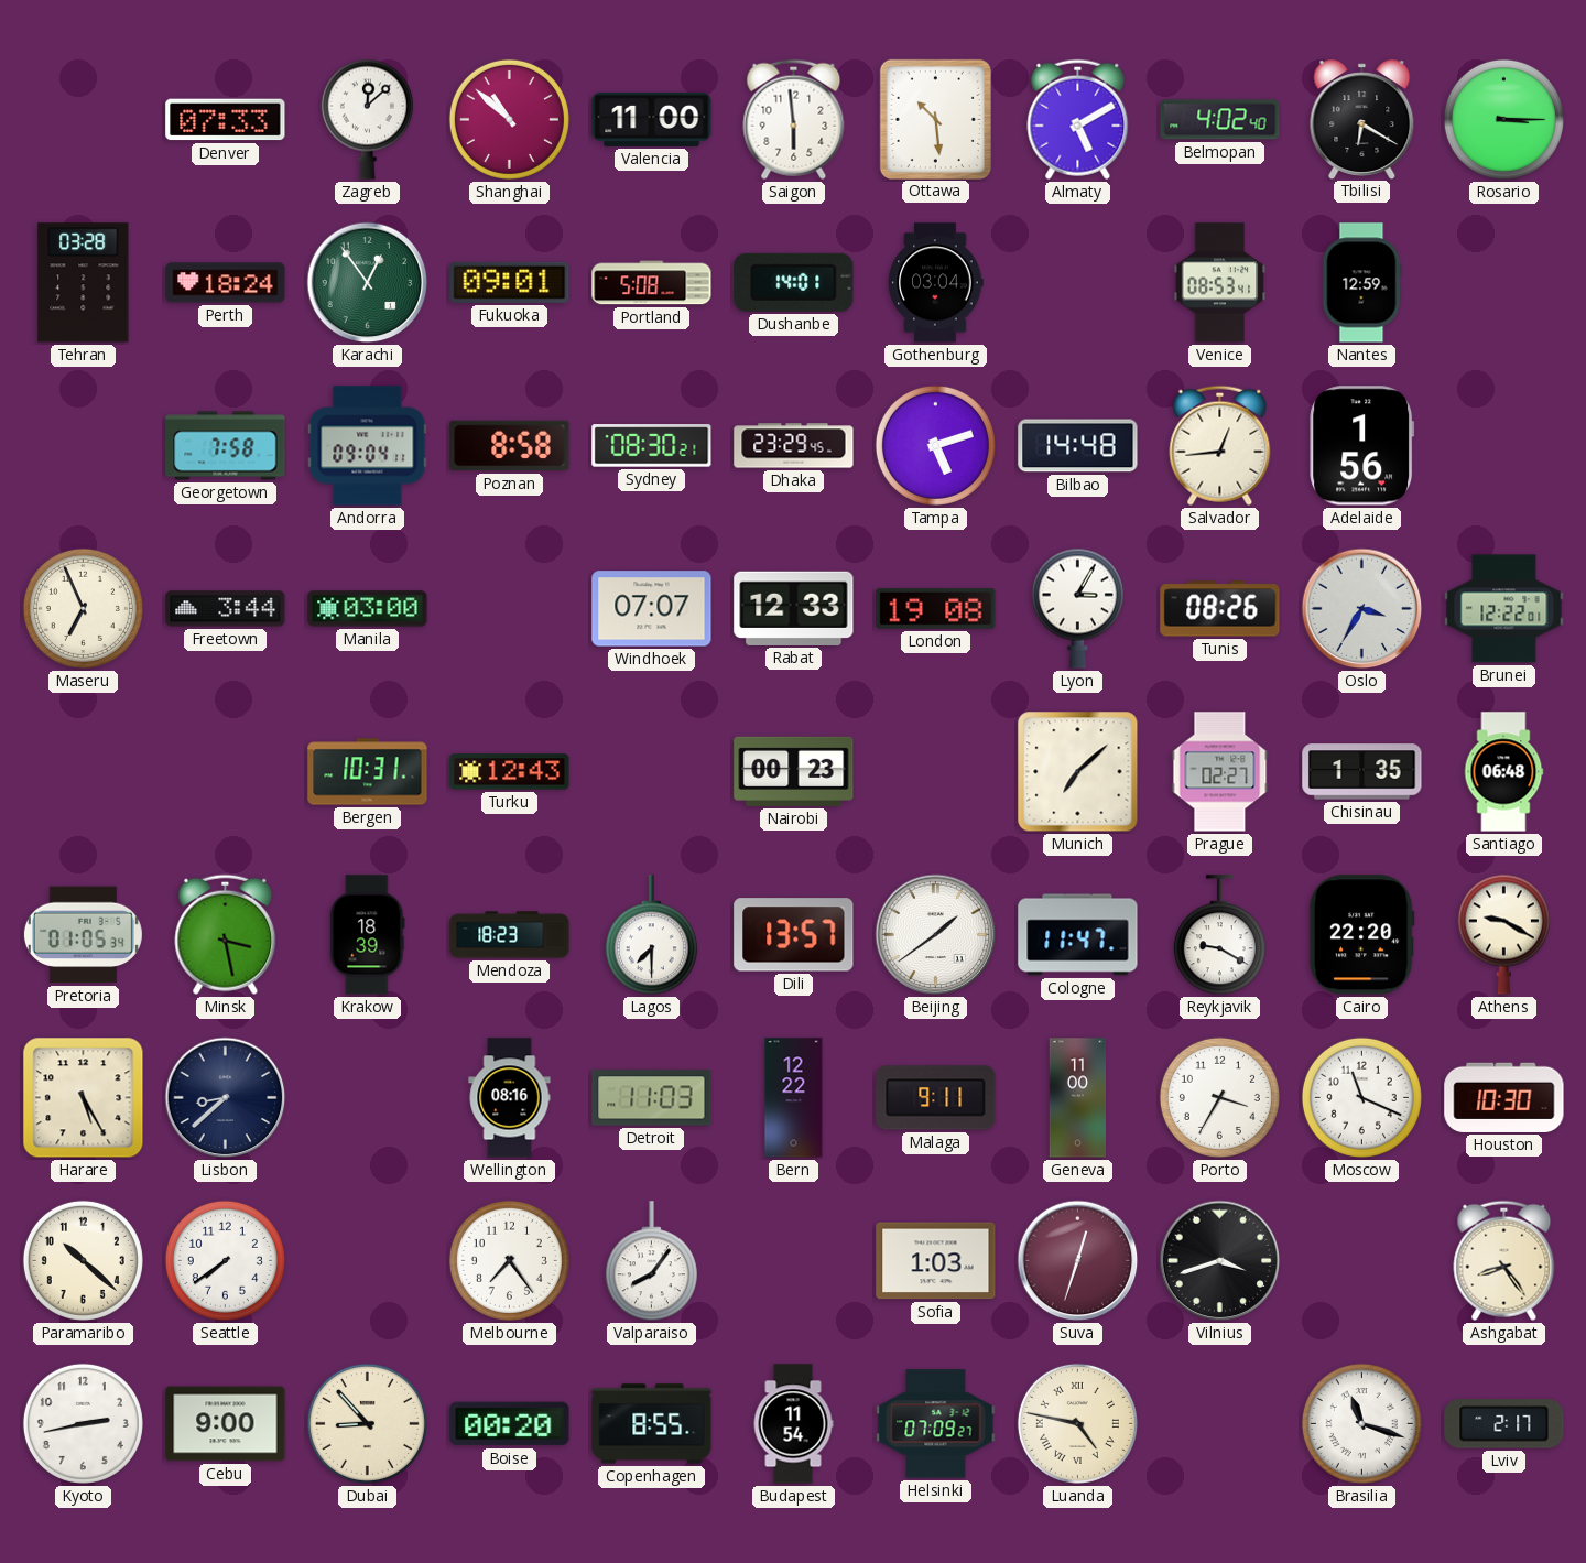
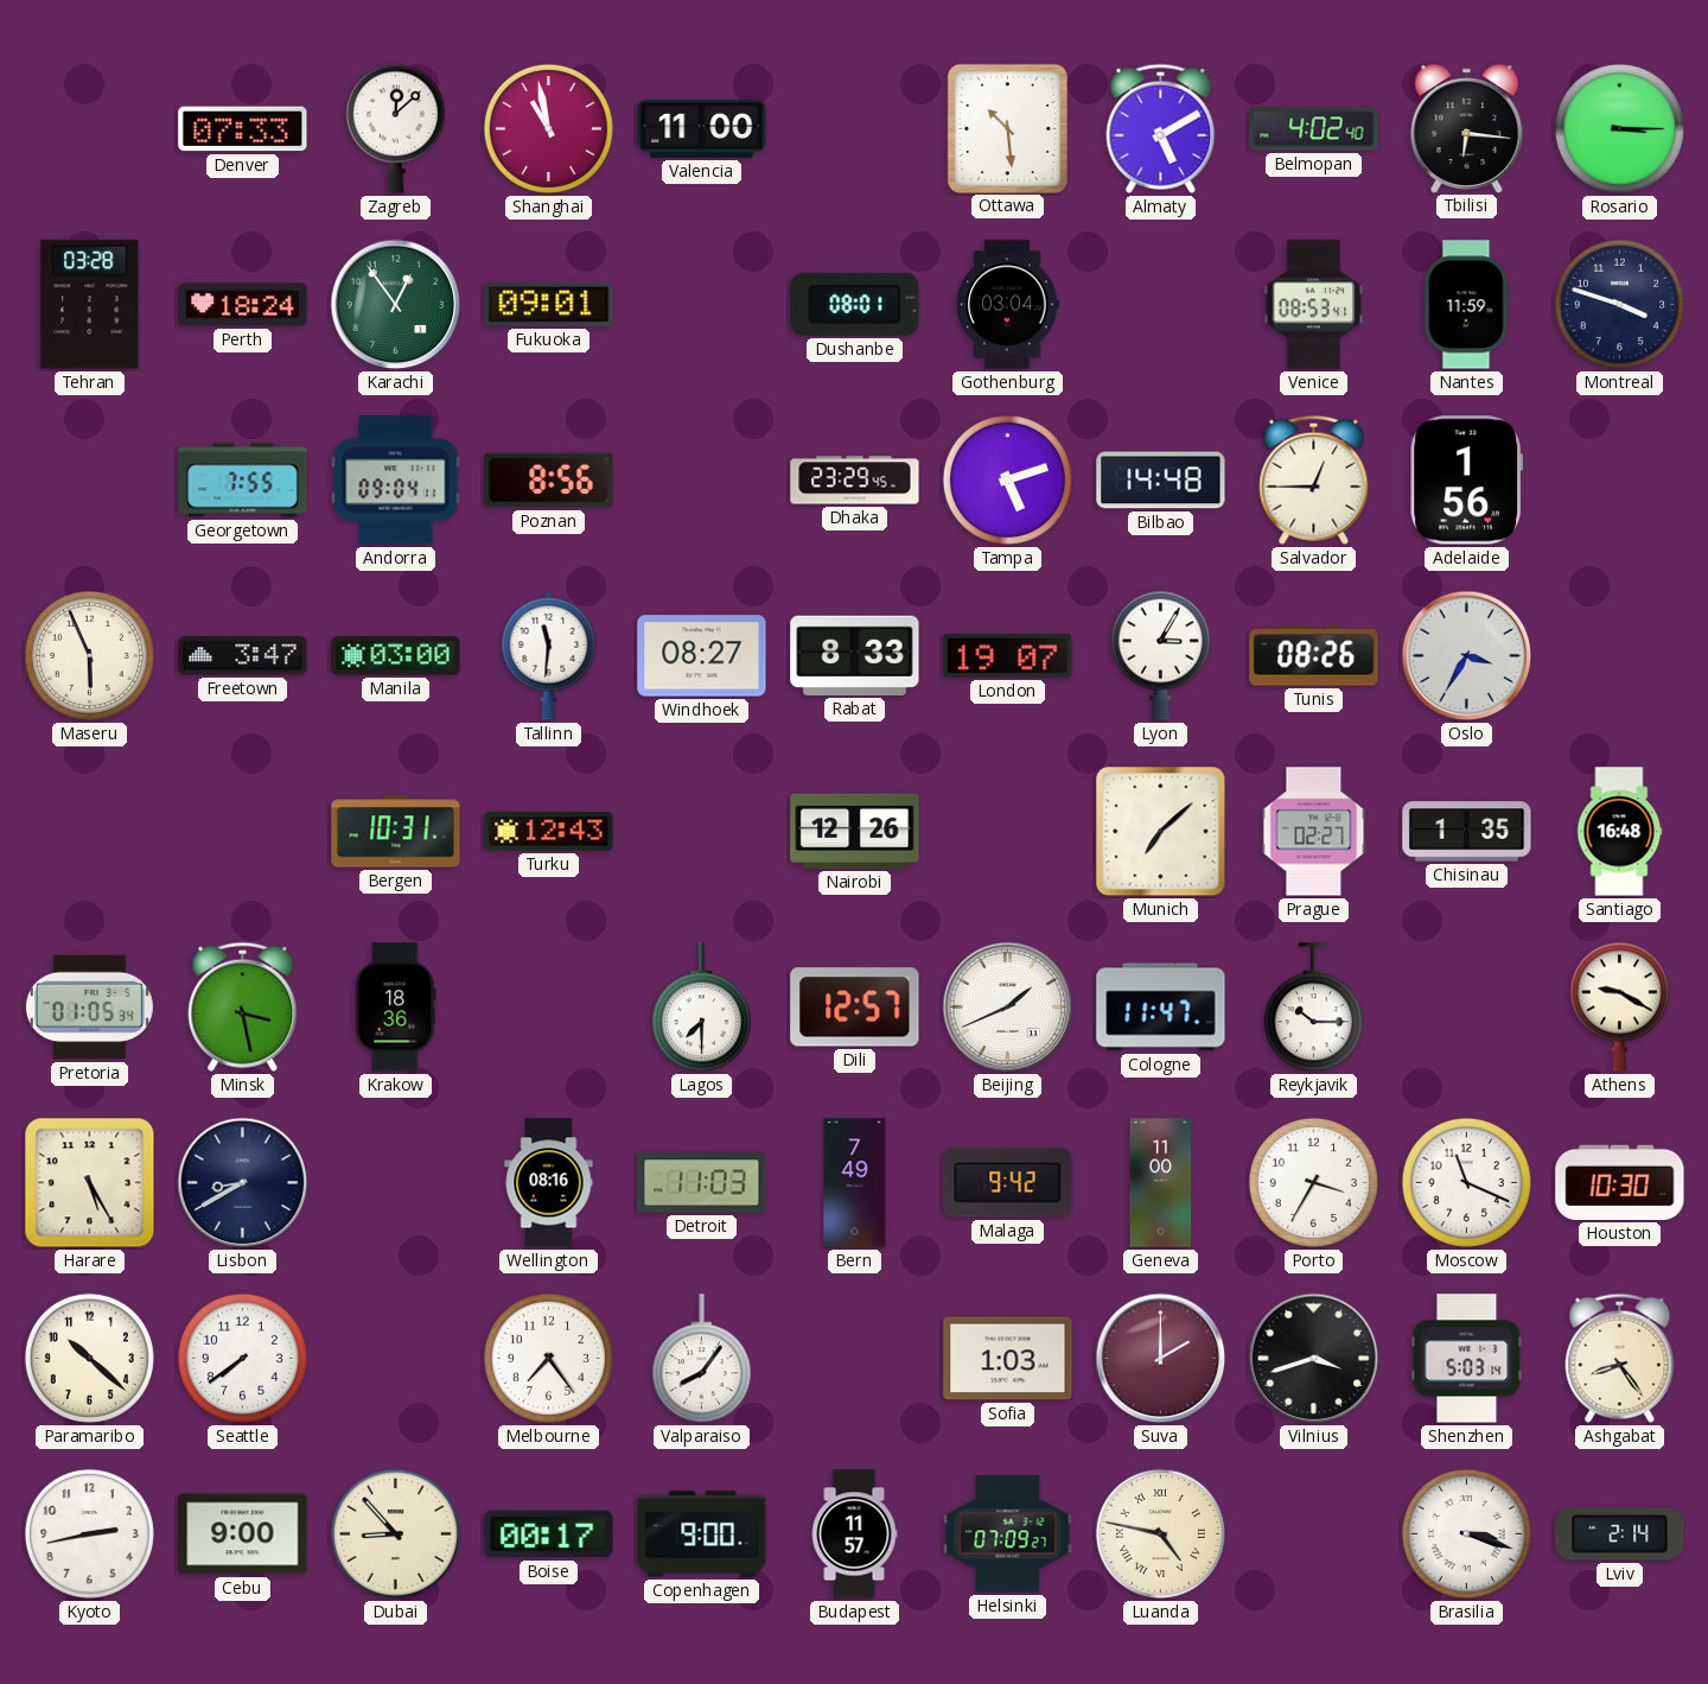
Shanghai: 10:52 -> 10:58 (548, 128)
Saigon: 5:59 -> none (794, 119)
Tbilisi: 6:20 -> 6:16 (1467, 128)
Portland: 5:08 -> none (652, 283)
Dushanbe: 14:01 -> 08:01 (855, 304)
Nantes: 12:59 -> 11:59 (1467, 305)
Montreal: none -> 3:48 (1619, 304)
Georgetown: 7:58 -> 7:55 (243, 481)
Poznan: 8:58 -> 8:56 (549, 481)
Sydney: 08:30 -> none (652, 446)
Salvador: 12:44 -> 12:45 (1314, 479)
Maseru: 6:56 -> 5:56 (89, 655)
Freetown: 3:44 -> 3:47 (243, 656)
Tallinn: none -> 11:31 (549, 655)
Windhoek: 07:07 -> 08:27 (702, 656)
Rabat: 12:33 -> 8:33 (855, 655)
London: 19:08 -> 19:07 (1008, 655)
Brunei: 12:22 -> none (1504, 609)
Nairobi: 00:23 -> 12:26 (855, 831)
Santiago: 06:48 -> 16:48 (1619, 832)
Krakow: 18:39 -> 18:36 (396, 1008)
Mendoza: 18:23 -> none (510, 935)
Dili: 13:57 -> 12:57 (855, 1008)
Beijing: 1:39 -> 1:41 (1008, 1008)
Reykjavik: 9:20 -> 10:15 (1313, 1008)
Cairo: 22:20 -> none (1361, 935)
Lisbon: 8:38 -> 8:40 (243, 1183)
Bern: 12:22 -> 7:49 (855, 1183)
Malaga: 9:11 -> 9:42 (1008, 1183)
Suva: 12:33 -> 2:00 (1161, 1359)
Shenzhen: none -> 5:03 (1467, 1359)
Boise: 00:20 -> 00:17 (549, 1534)
Copenhagen: 8:55 -> 9:00 (702, 1534)
Budapest: 11:54 -> 11:57 (854, 1534)
Brasilia: 11:18 -> 3:18 (1466, 1533)
Lviv: 2:17 -> 2:14 (1620, 1534)
